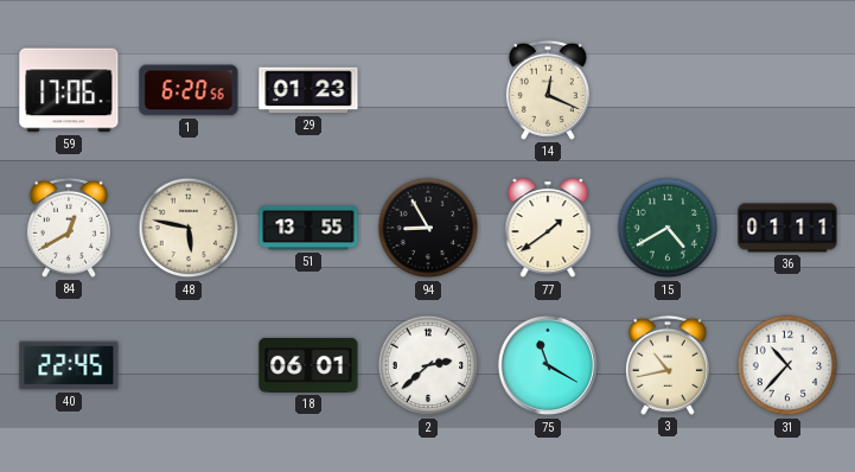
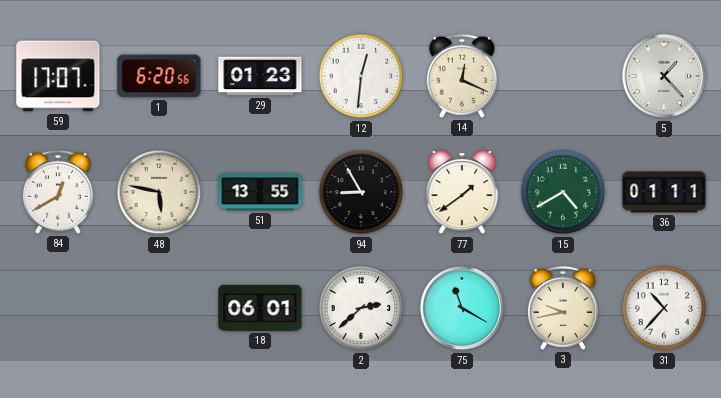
59: 17:06 -> 17:07 (58, 76)
12: none -> 12:31 (361, 76)
5: none -> 1:23 (664, 76)
40: 22:45 -> none (69, 365)
3: 10:43 -> 9:43 (563, 308)
